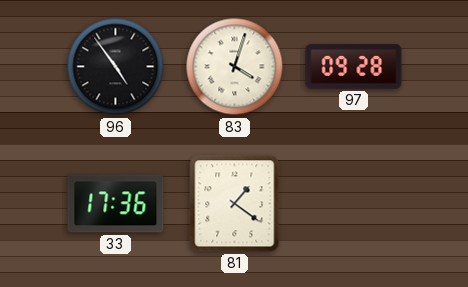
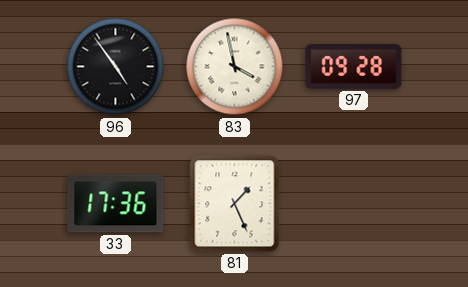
83: 4:03 -> 3:58 (235, 67)
81: 1:21 -> 1:26 (235, 204)
